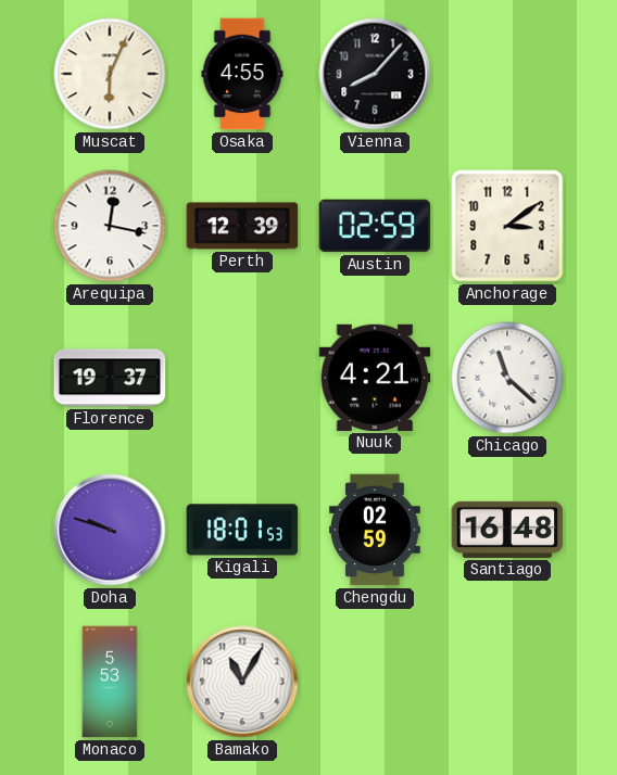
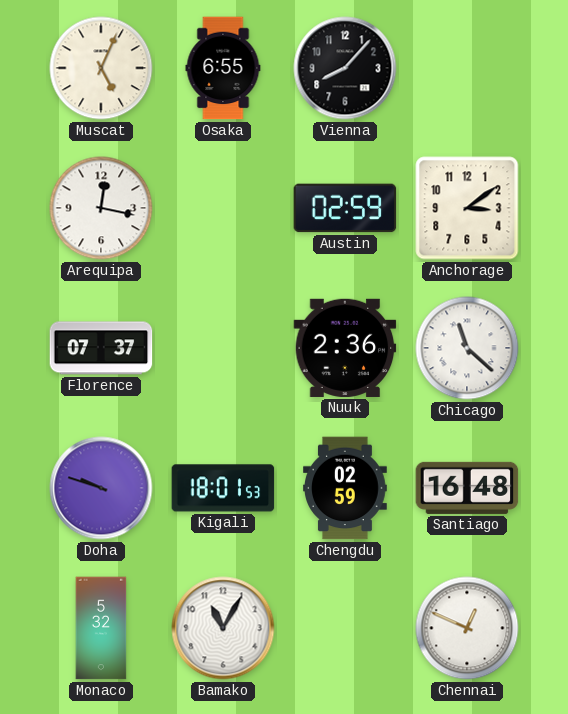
Muscat: 6:04 -> 5:04 (101, 68)
Osaka: 4:55 -> 6:55 (223, 68)
Perth: 12:39 -> none (242, 226)
Florence: 19:37 -> 07:37 (101, 348)
Nuuk: 4:21 -> 2:36 (345, 348)
Monaco: 5:53 -> 5:32 (101, 628)
Chennai: none -> 12:49 (467, 628)
